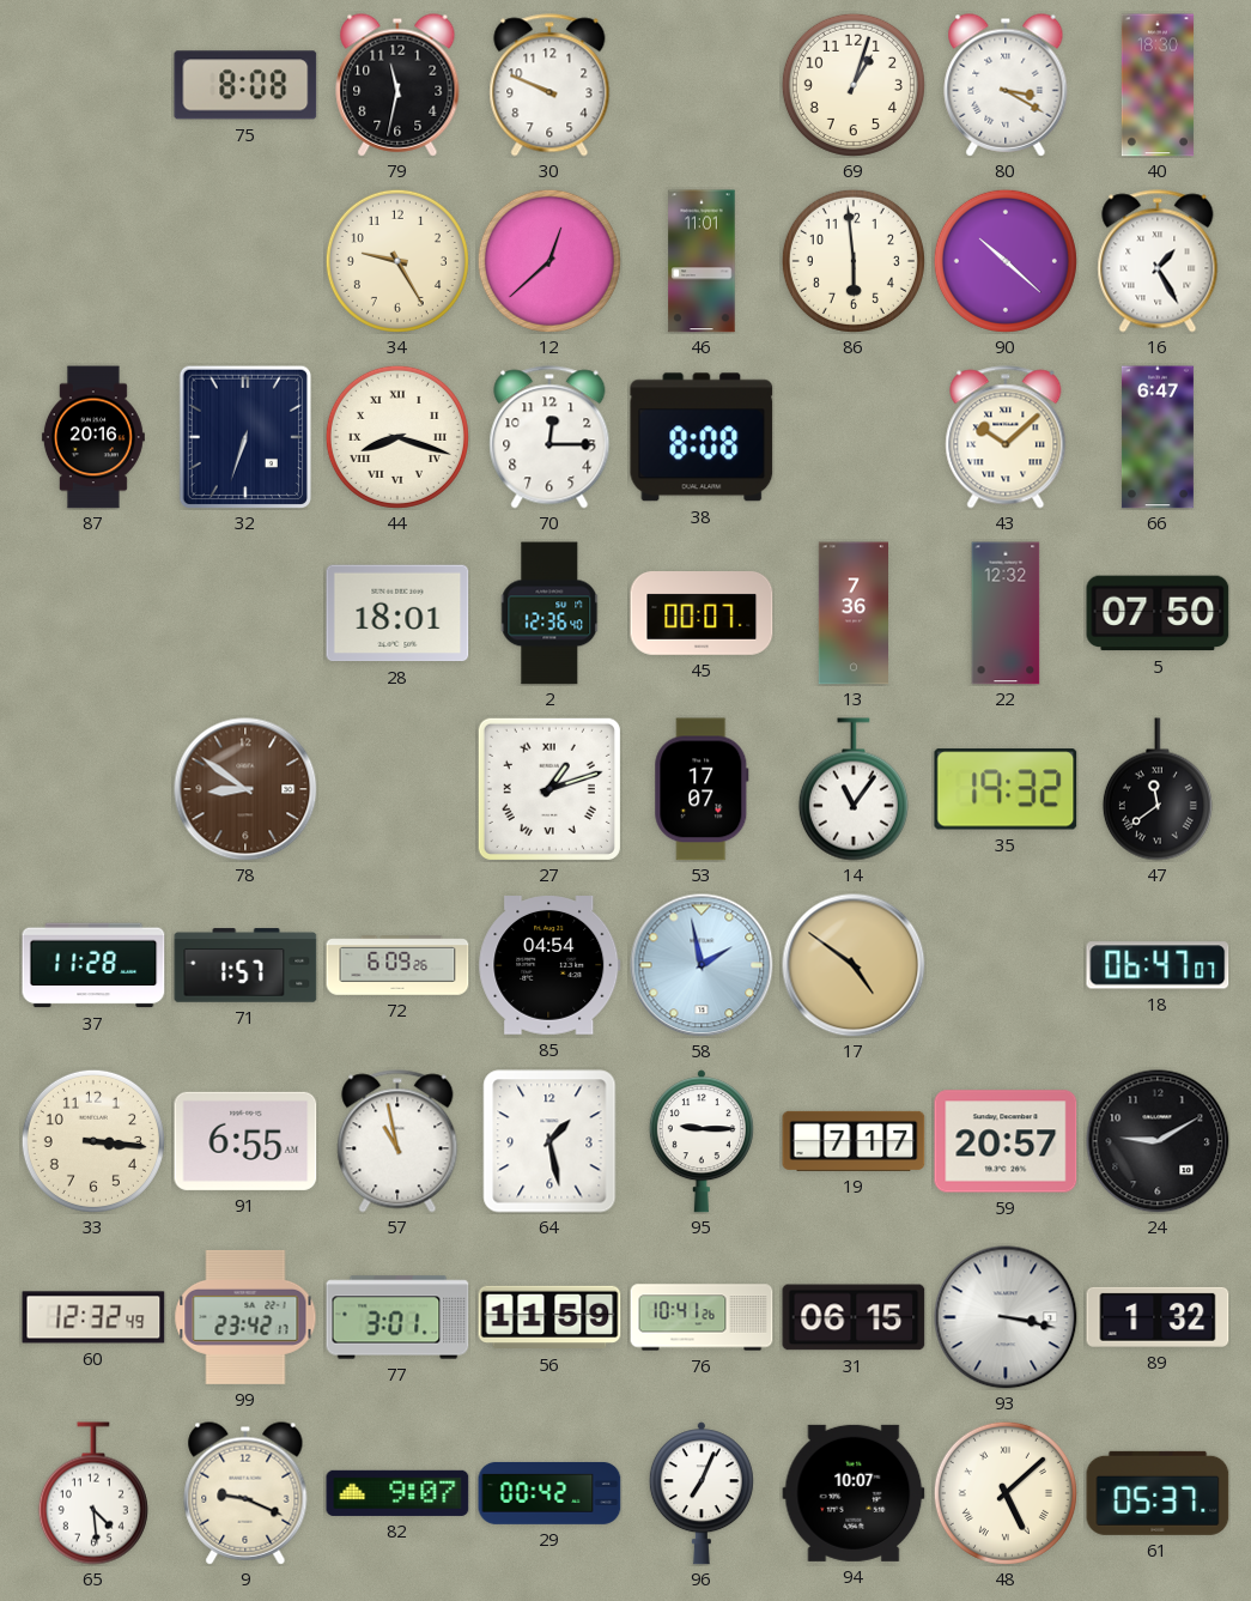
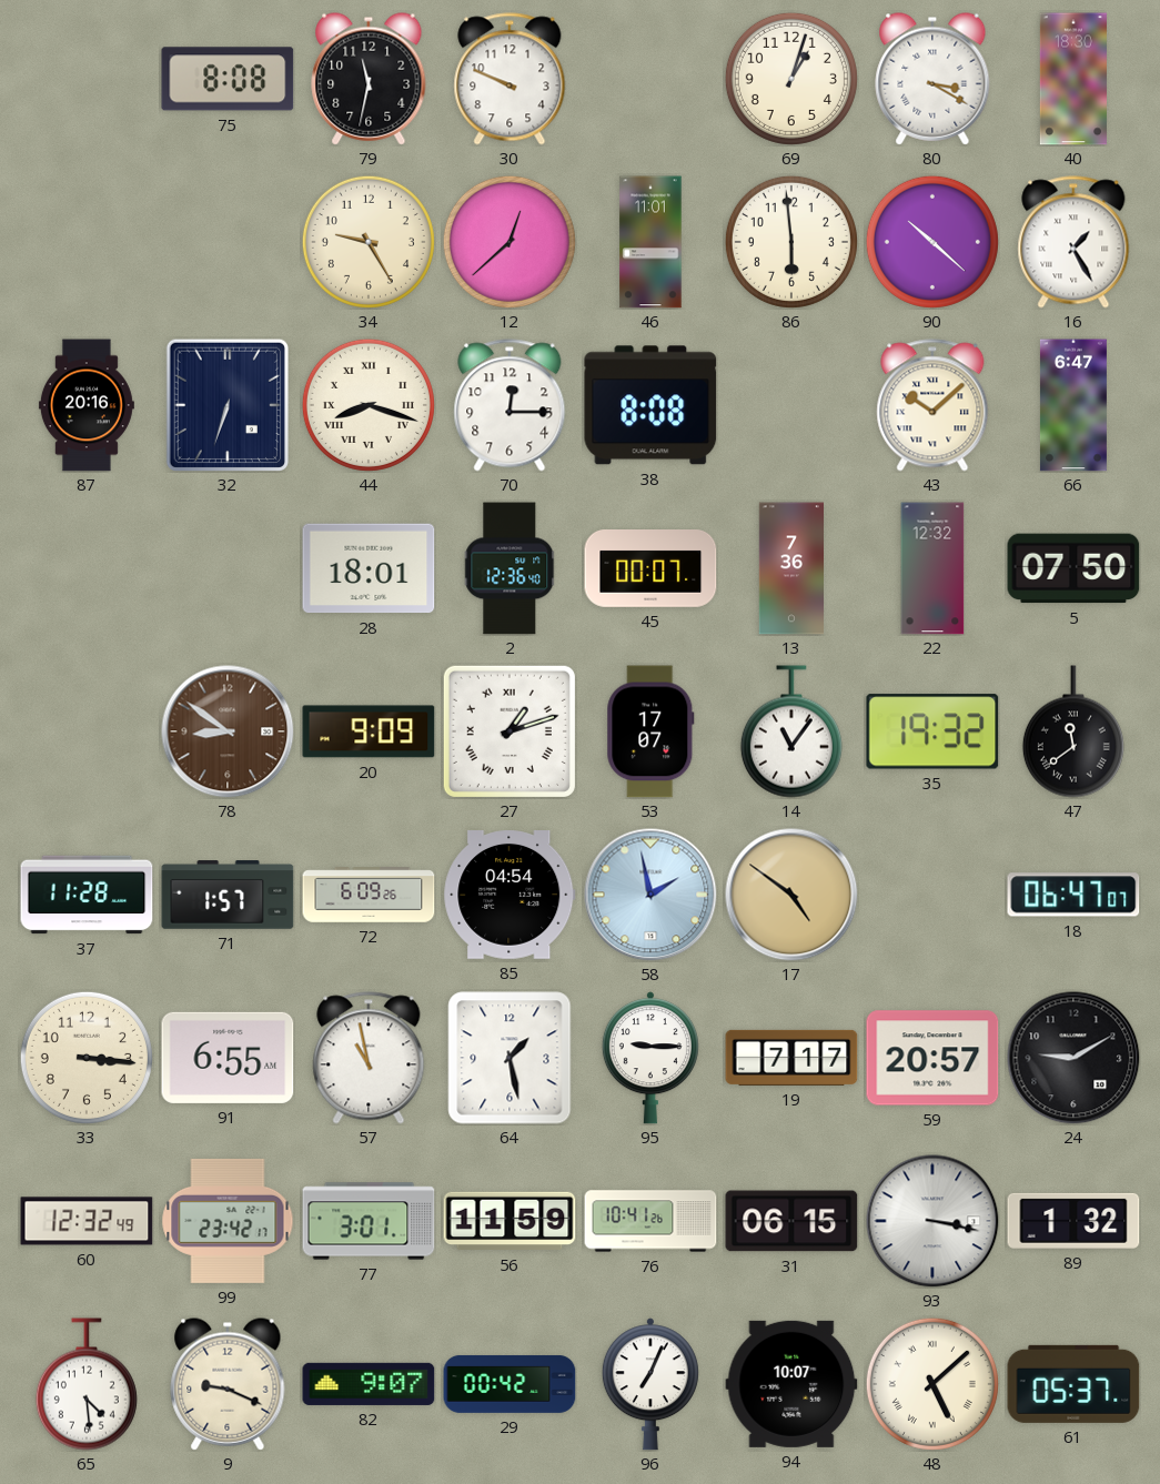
20: none -> 9:09 (369, 731)
